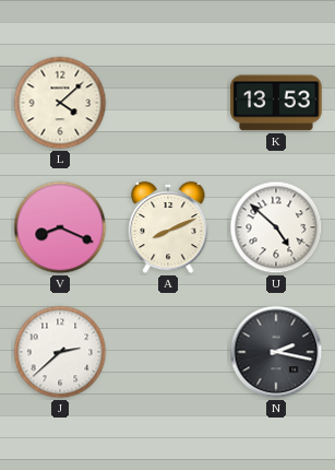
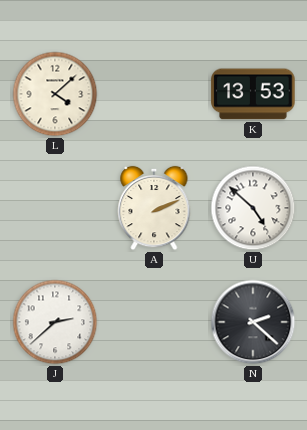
V: 8:19 -> none (60, 227)
A: 8:11 -> 2:11 (154, 208)
N: 2:17 -> 2:22 (253, 322)
